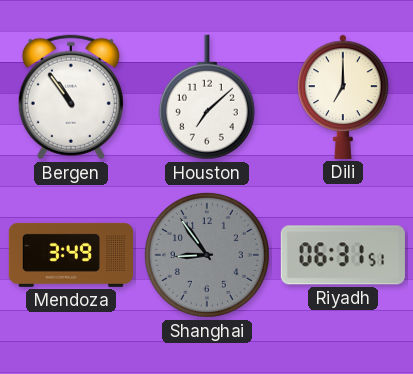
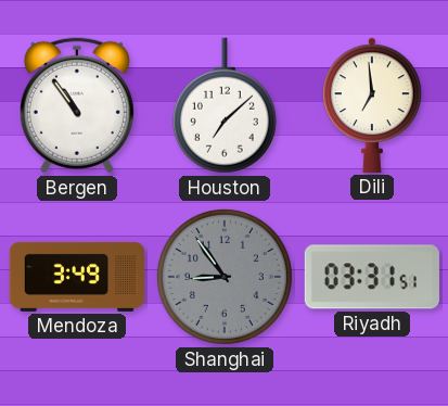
Dili: 7:00 -> 6:59 (372, 105)
Riyadh: 06:31 -> 03:31 (372, 277)
